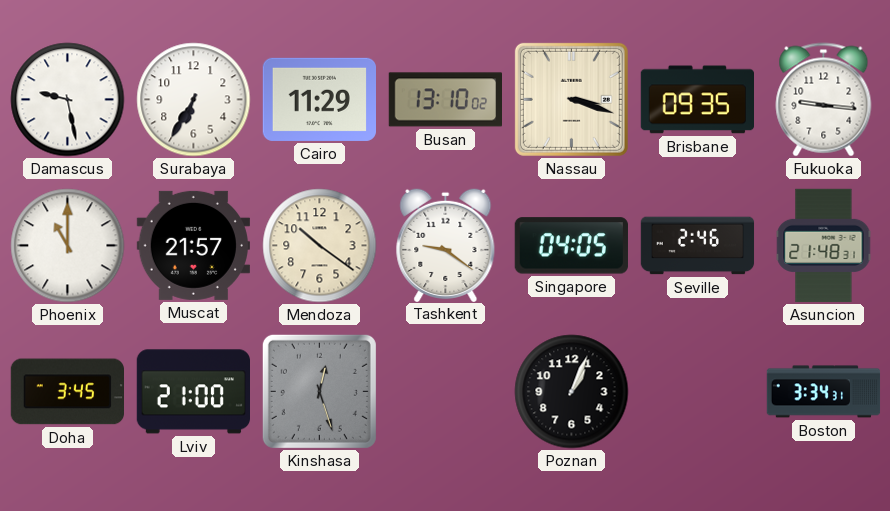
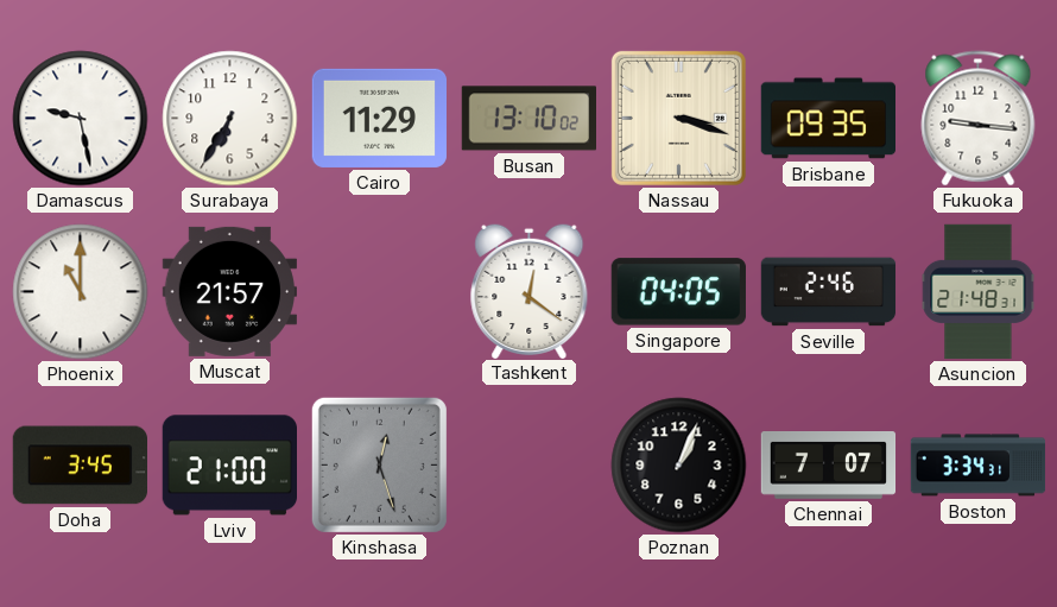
Mendoza: 10:21 -> none (320, 246)
Tashkent: 9:21 -> 12:21 (530, 290)
Chennai: none -> 7:07 (829, 466)
